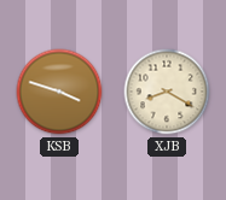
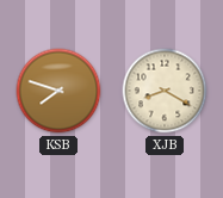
KSB: 3:48 -> 7:48 (58, 91)
